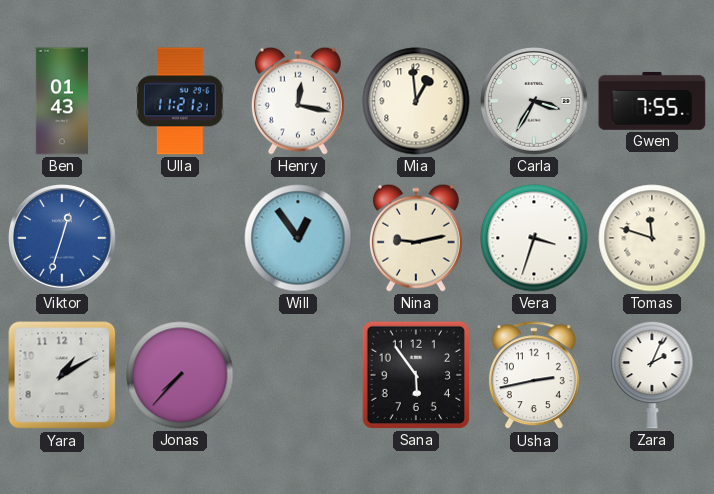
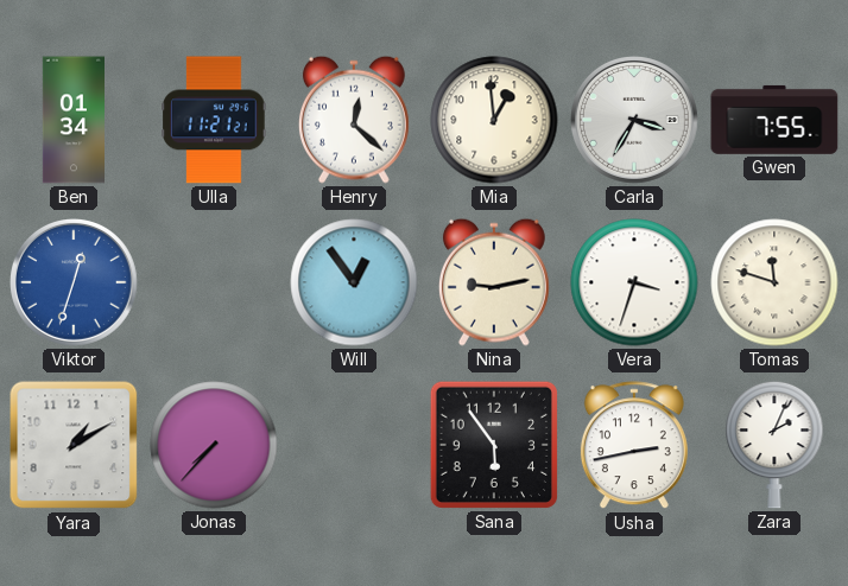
Ben: 01:43 -> 01:34 (72, 120)
Henry: 12:17 -> 12:22 (354, 120)
